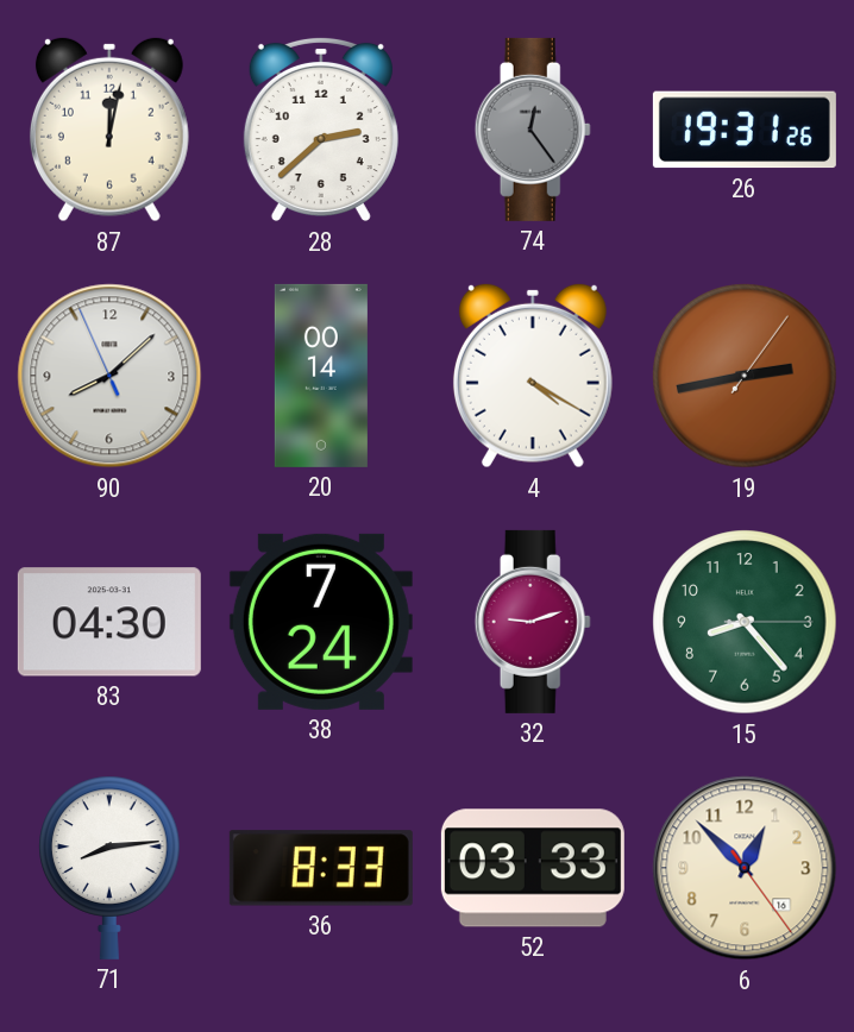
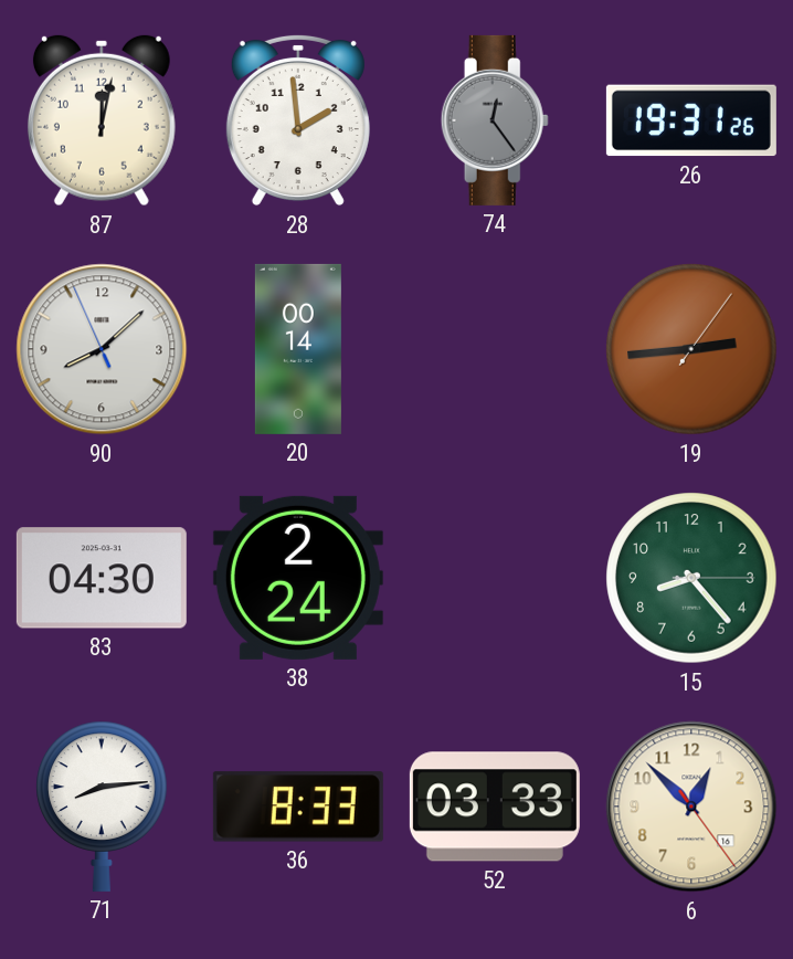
28: 2:38 -> 1:59 (298, 120)
4: 4:20 -> none (533, 376)
19: 2:43 -> 2:44 (691, 349)
38: 7:24 -> 2:24 (298, 578)
32: 9:12 -> none (533, 622)
